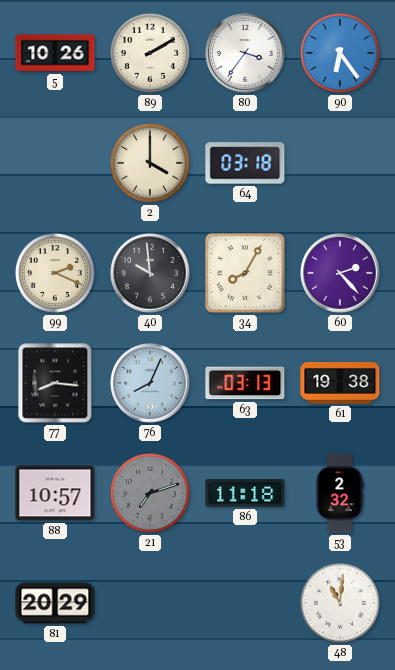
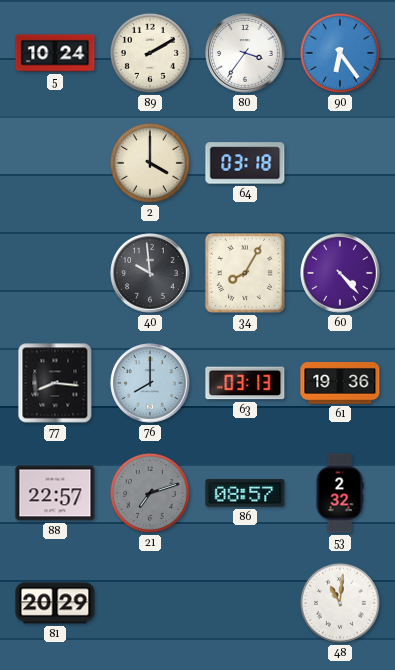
5: 10:26 -> 10:24 (55, 53)
99: 2:19 -> none (55, 273)
60: 2:23 -> 4:23 (340, 273)
76: 8:04 -> 8:00 (150, 383)
61: 19:38 -> 19:36 (340, 384)
88: 10:57 -> 22:57 (55, 493)
86: 11:18 -> 08:57 (245, 493)
